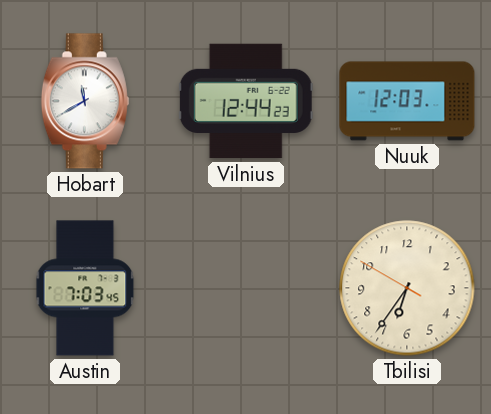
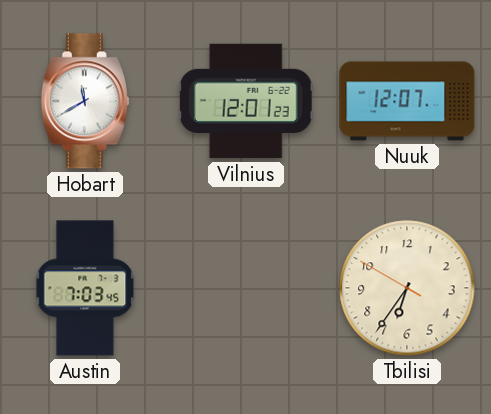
Vilnius: 12:44 -> 12:01 (246, 101)
Nuuk: 12:03 -> 12:07 (407, 101)
